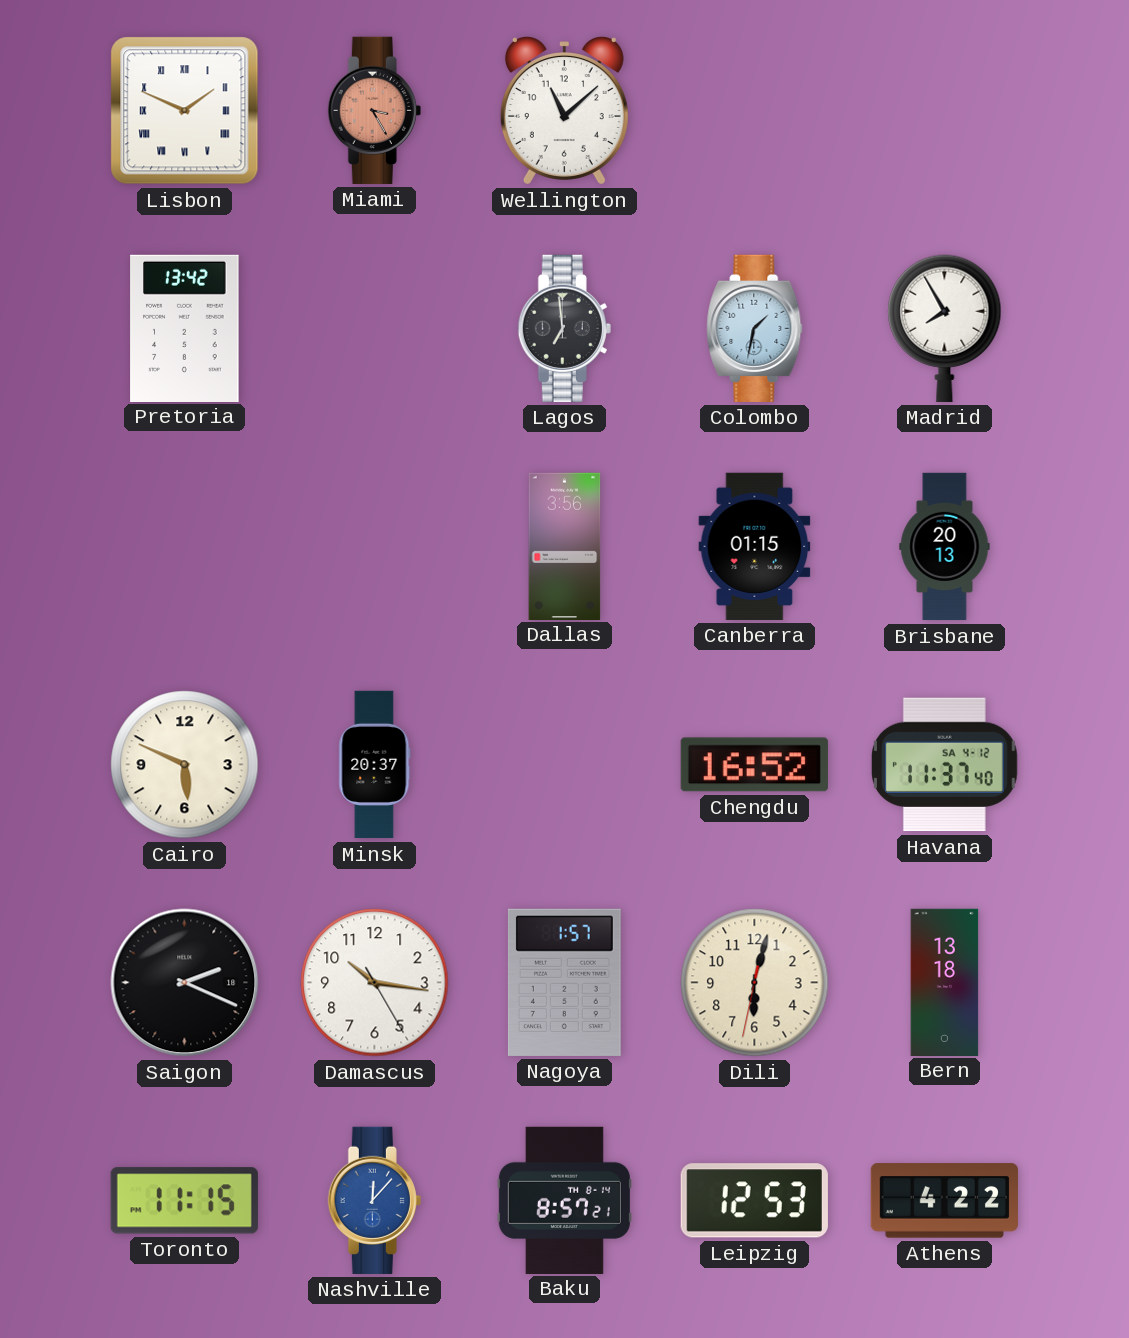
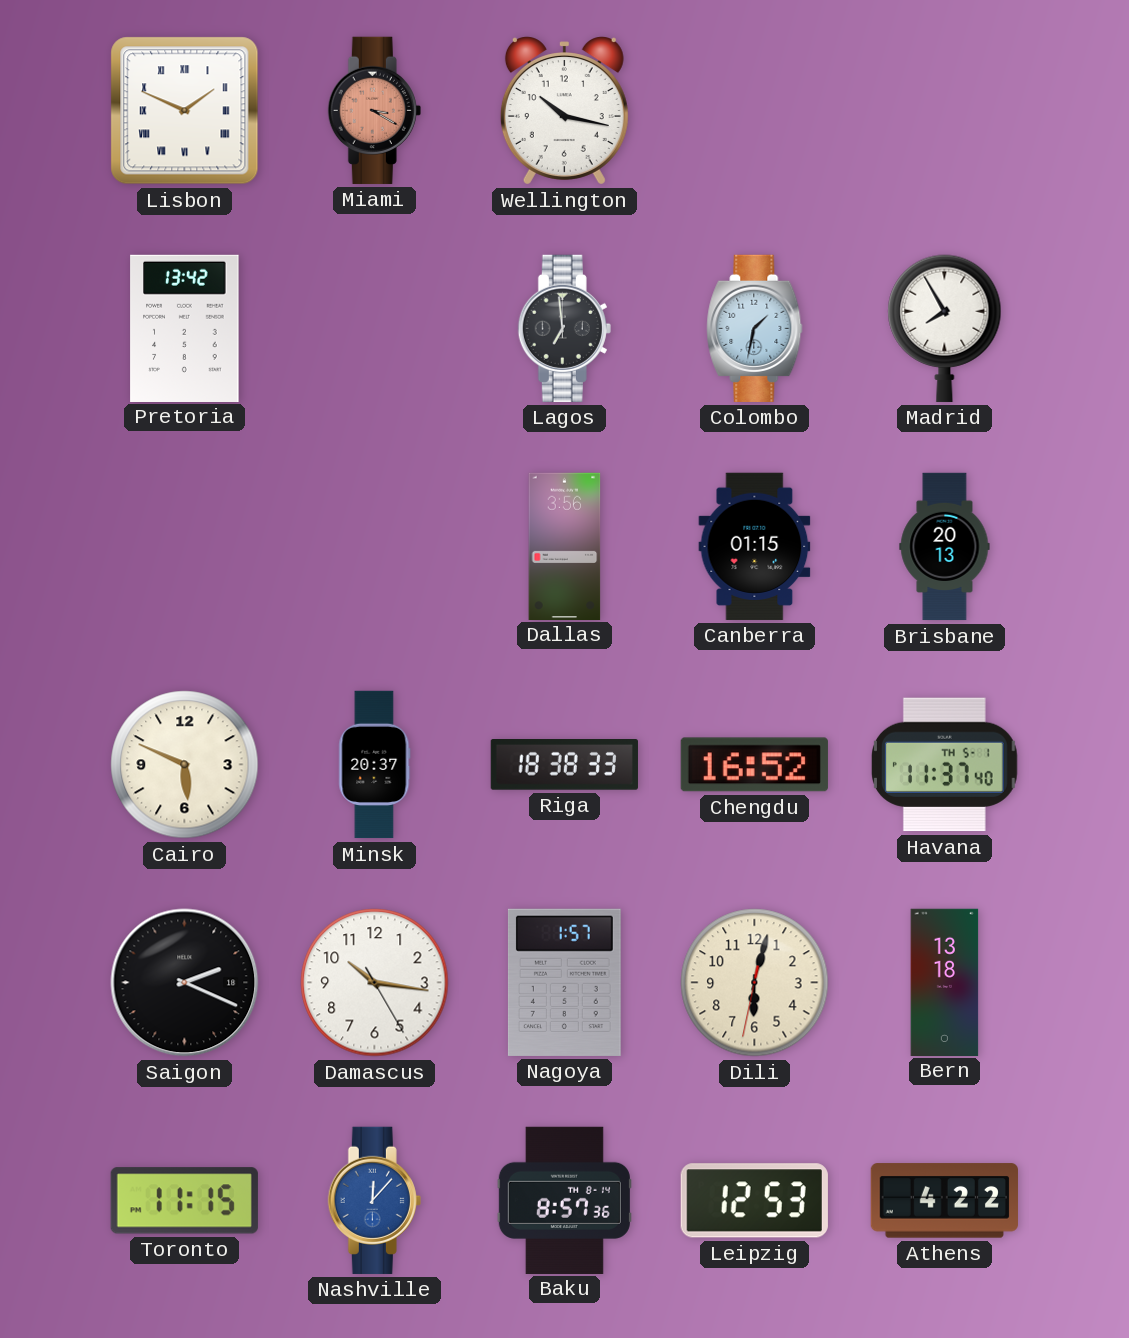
Miami: 3:25 -> 3:20 (374, 110)
Wellington: 11:08 -> 10:17 (564, 111)
Riga: none -> 18:38 (564, 765)
Havana date: SA 4-12 -> TH 5-1 (944, 765)
Baku: 8:57:21 -> 8:57:36 (564, 1200)
